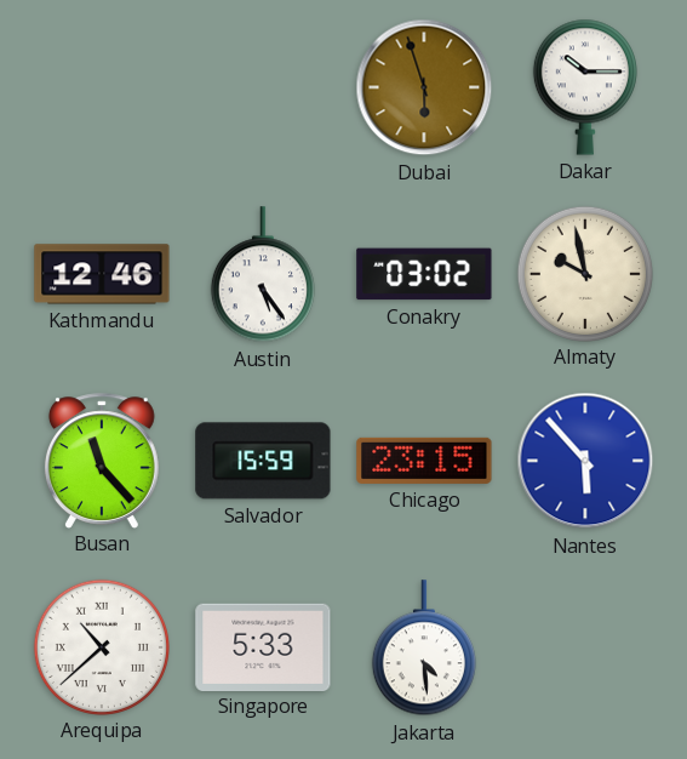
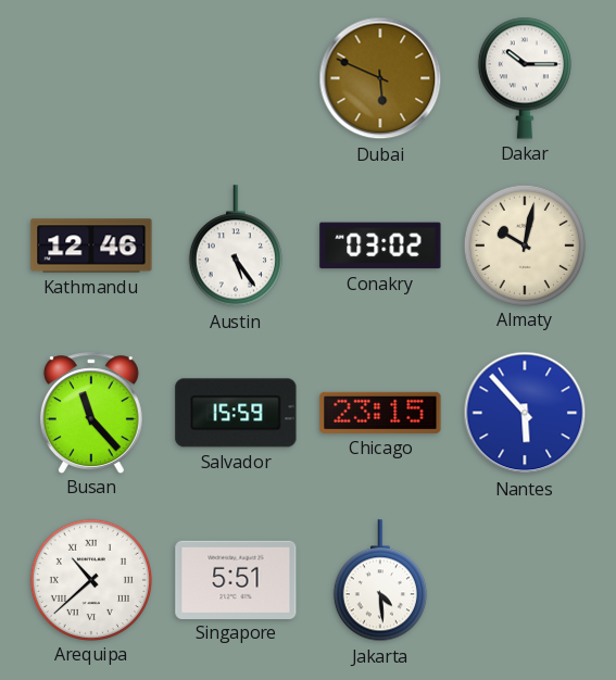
Dubai: 5:57 -> 5:49 (380, 78)
Almaty: 9:58 -> 10:02 (524, 244)
Singapore: 5:33 -> 5:51 (236, 579)
